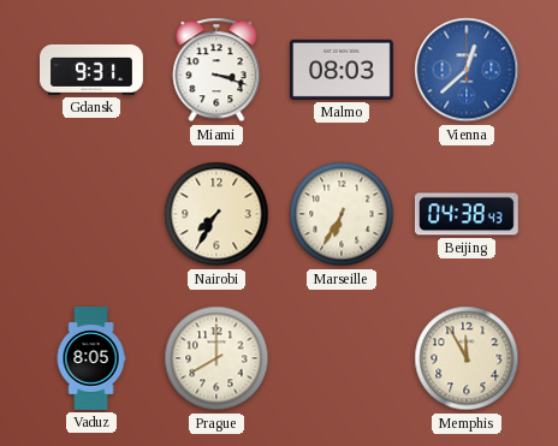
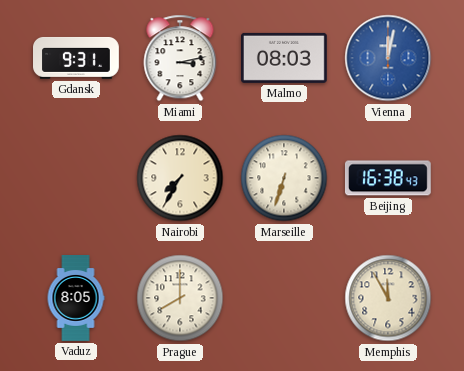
Miami: 3:18 -> 3:13 (180, 58)
Vienna: 12:38 -> 12:02 (388, 58)
Marseille: 6:35 -> 6:33 (284, 178)
Beijing: 04:38 -> 16:38 (388, 178)
